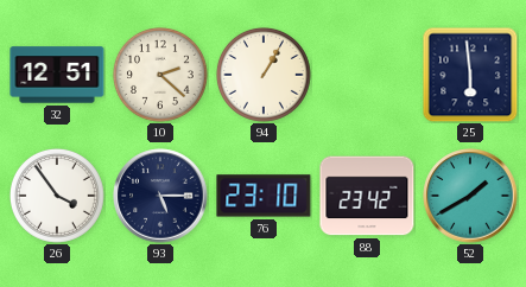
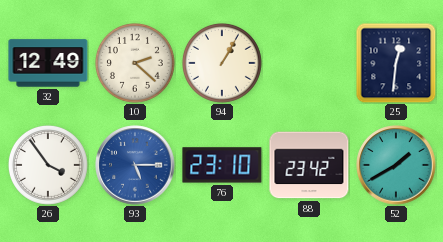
32: 12:51 -> 12:49 (48, 63)
25: 5:59 -> 12:31 (396, 63)
93 dial: navy -> blue (135, 165)
